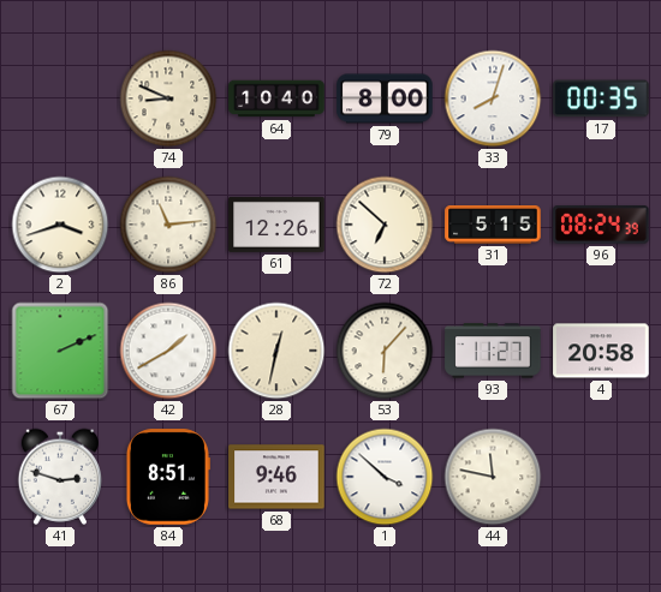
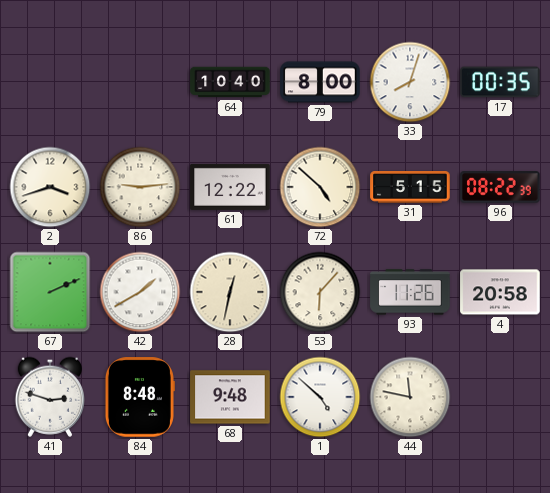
74: 8:49 -> none (168, 98)
86: 11:14 -> 9:14 (140, 187)
61: 12:26 -> 12:22 (230, 187)
72: 6:52 -> 4:52 (320, 187)
96: 08:24 -> 08:22 (500, 187)
93: 11:27 -> 11:26 (410, 292)
84: 8:51 -> 8:48 (139, 397)
68: 9:46 -> 9:48 (230, 397)
1: 3:52 -> 4:52 (320, 397)
